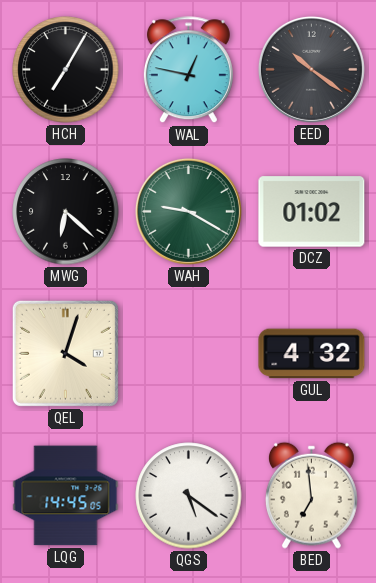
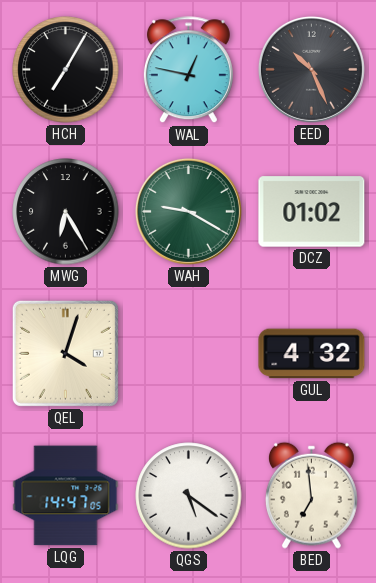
EED: 10:21 -> 10:26 (311, 69)
MWG: 6:22 -> 6:25 (66, 212)
LQG: 14:45 -> 14:47 (66, 496)
